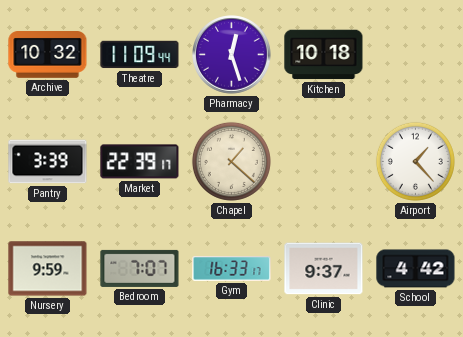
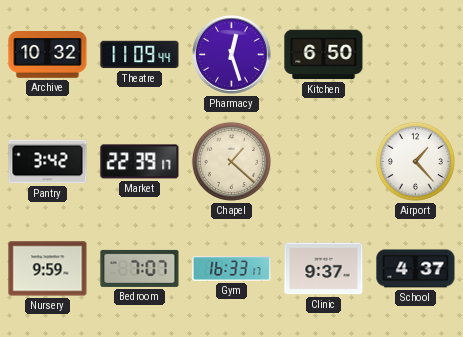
Kitchen: 10:18 -> 6:50 (324, 55)
Pantry: 3:39 -> 3:42 (48, 162)
School: 4:42 -> 4:37 (416, 269)
